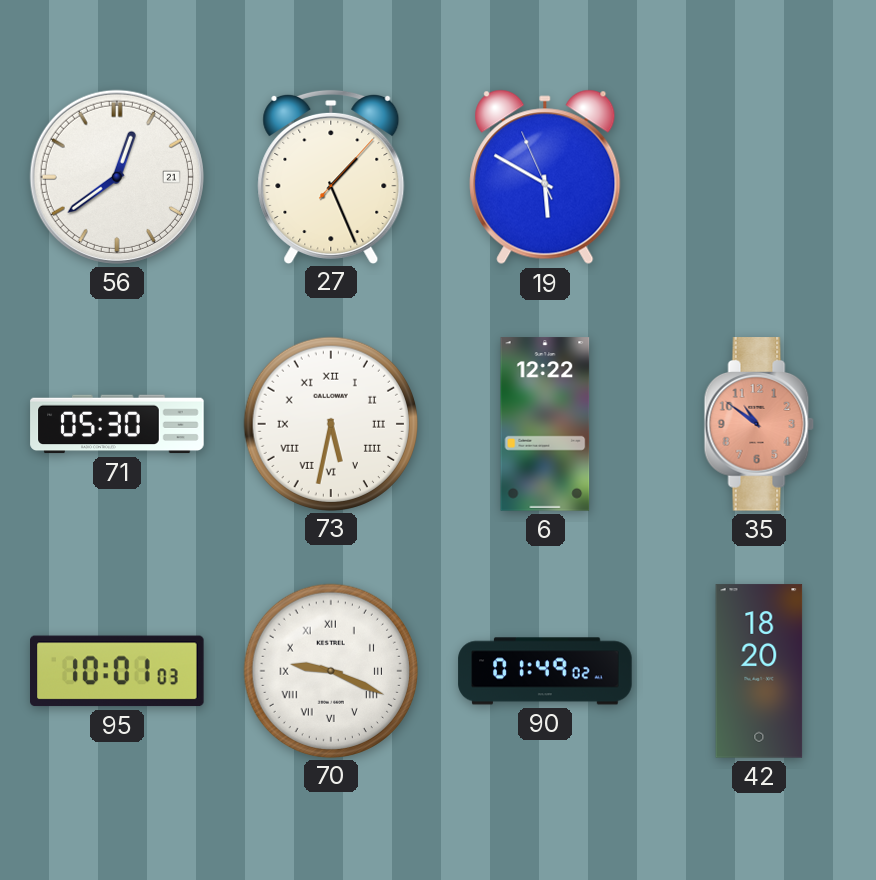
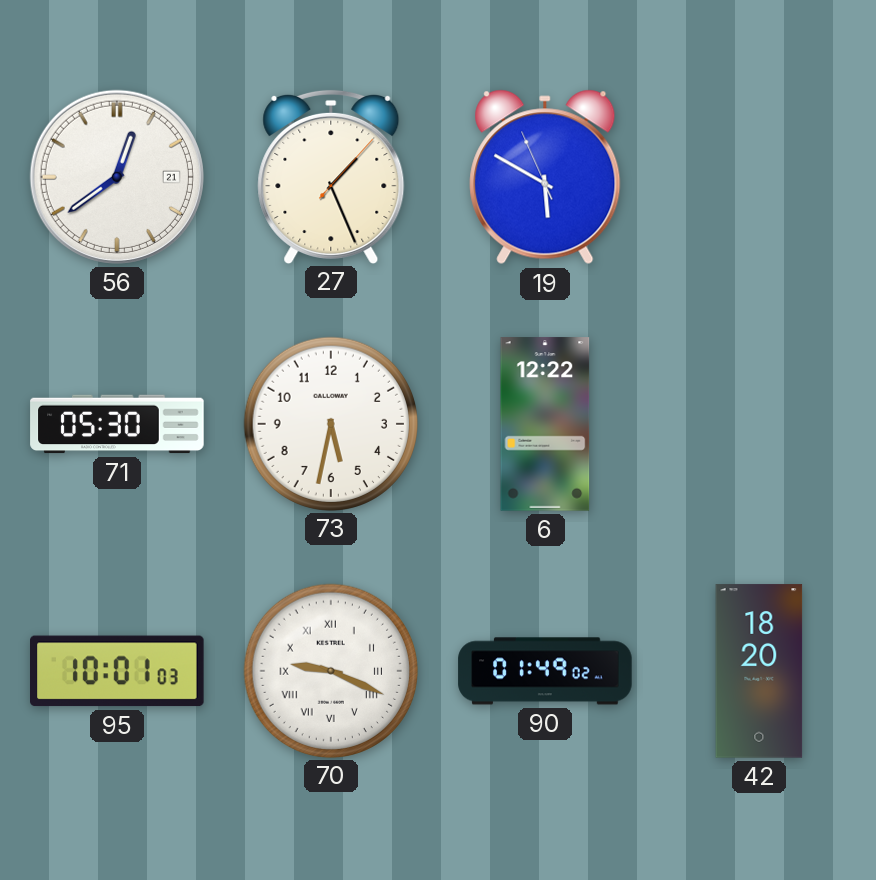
73 numerals: Roman -> Arabic (330, 423)
35: 10:51 -> none (759, 424)
